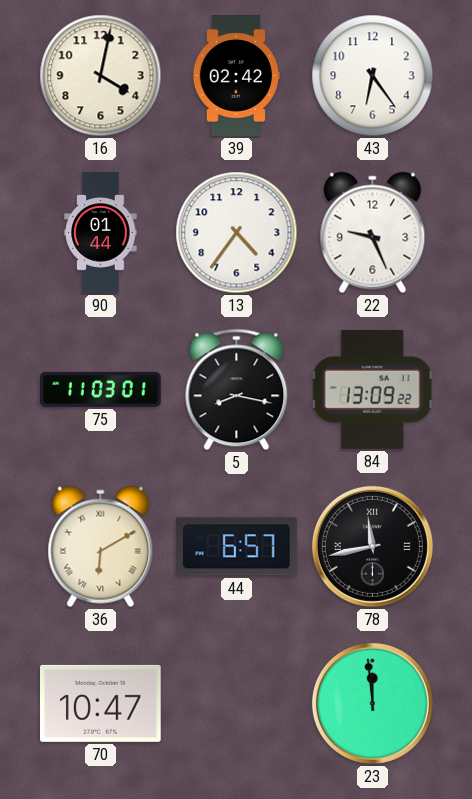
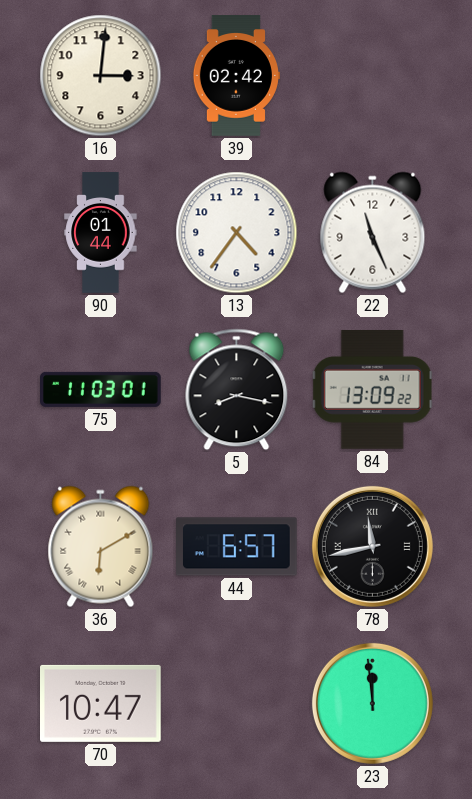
16: 4:02 -> 3:01 (101, 76)
43: 6:24 -> none (373, 76)
22: 9:26 -> 11:26 (373, 233)
